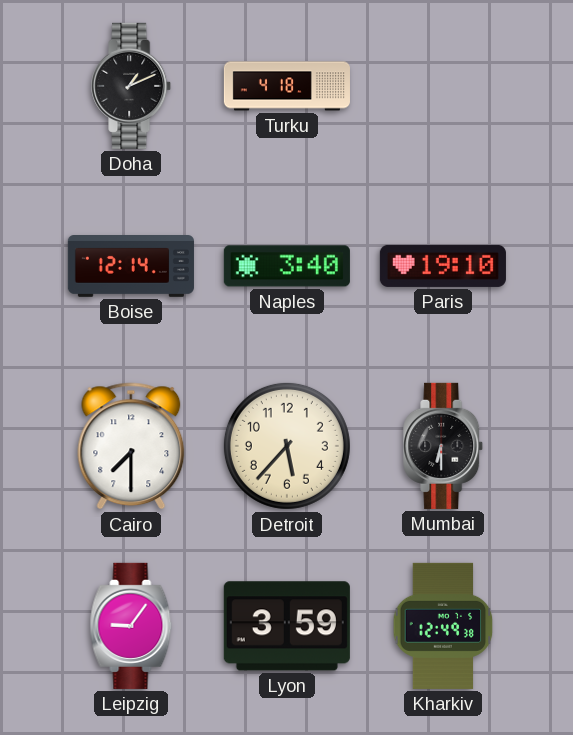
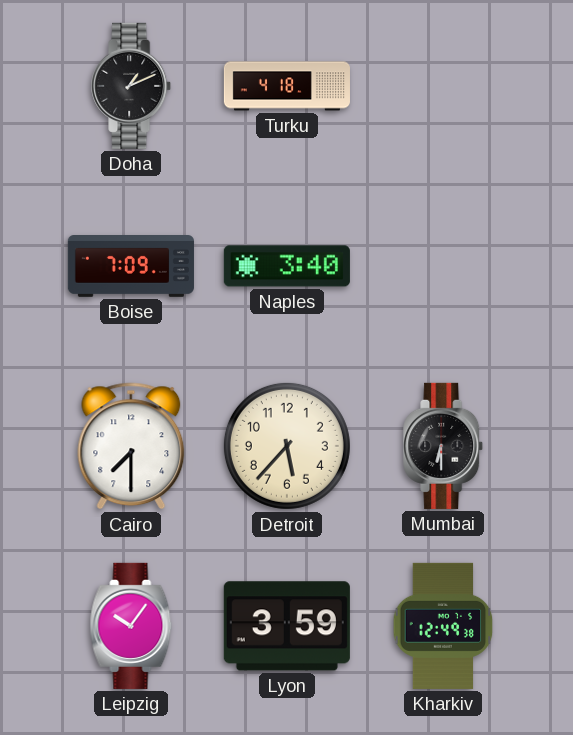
Boise: 12:14 -> 7:09 (131, 267)
Paris: 19:10 -> none (443, 266)
Leipzig: 9:06 -> 10:06 (131, 626)
